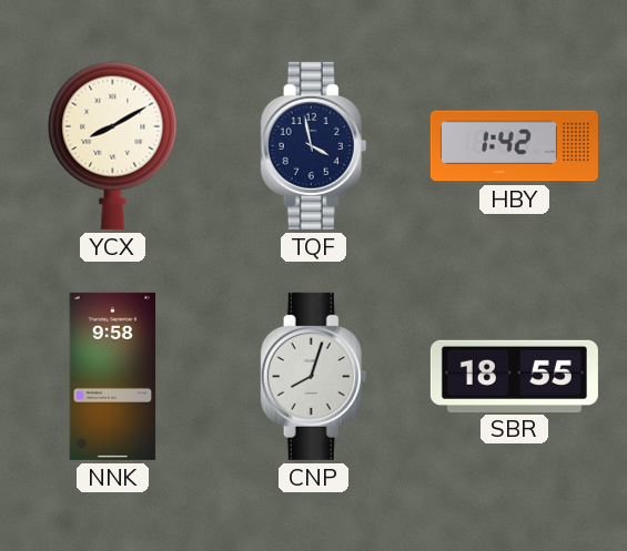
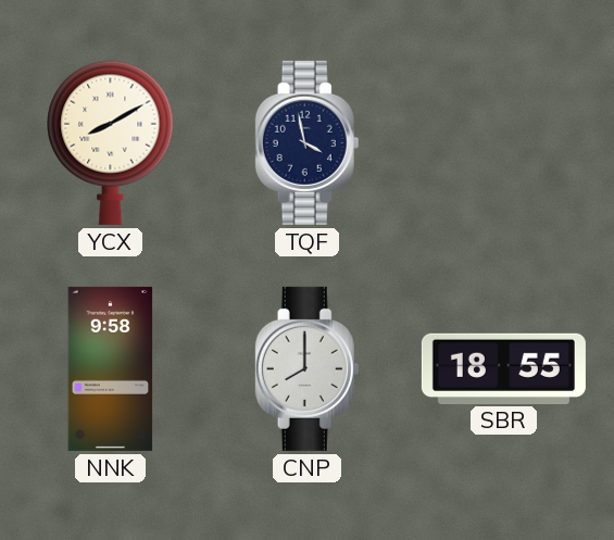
HBY: 1:42 -> none (514, 146)
CNP: 8:03 -> 8:00 (308, 368)
